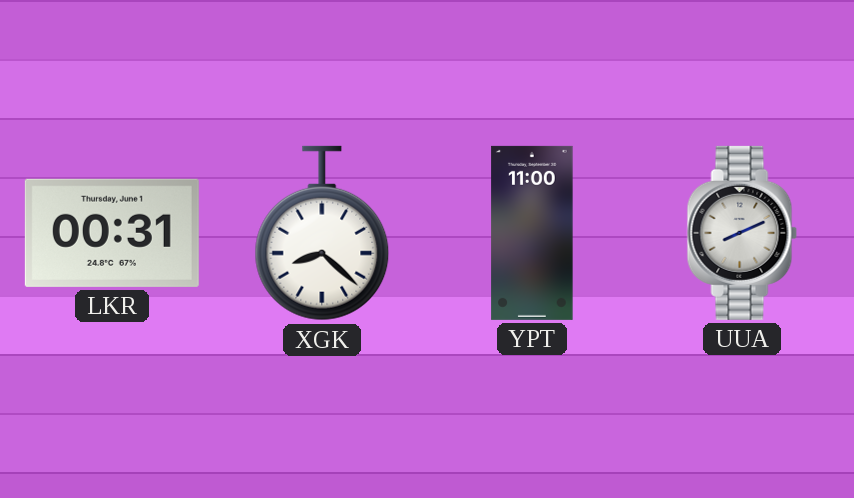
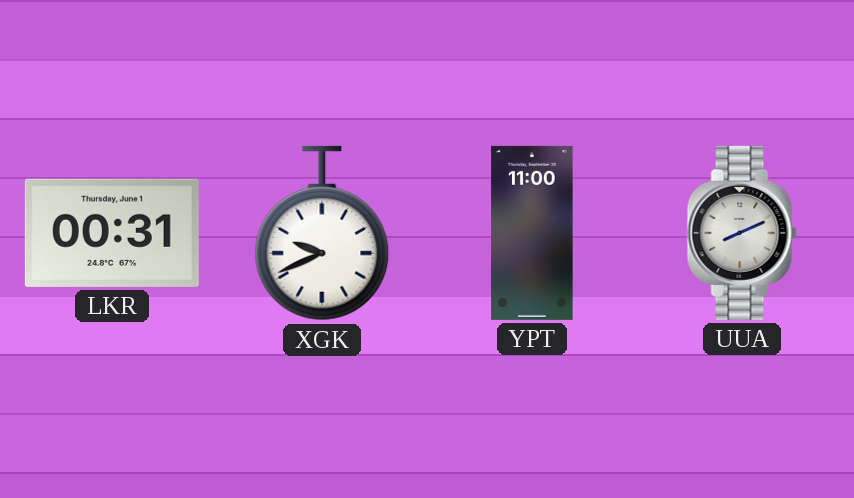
XGK: 8:22 -> 9:41 (322, 233)
